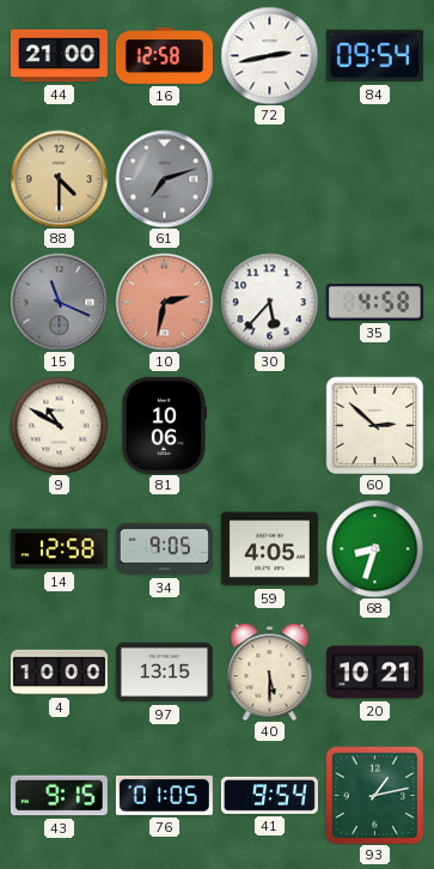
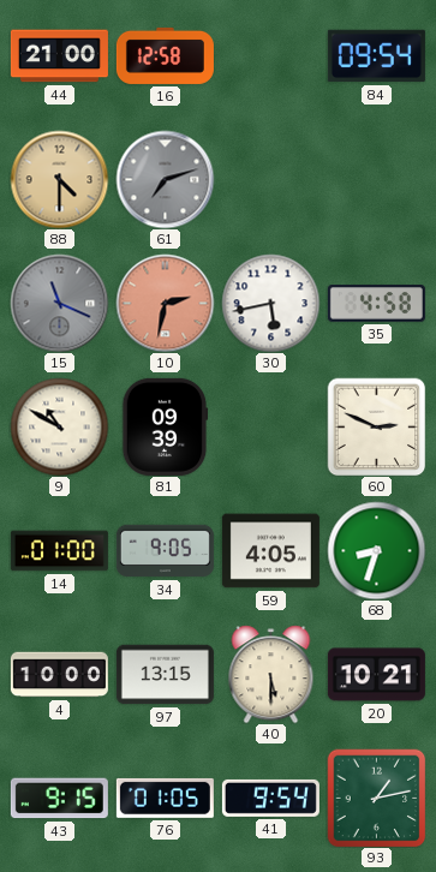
72: 2:43 -> none (269, 55)
30: 5:37 -> 5:43 (270, 303)
81: 10:06 -> 09:39 (165, 426)
60: 2:52 -> 2:49 (376, 426)
14: 12:58 -> 01:00 (59, 551)
